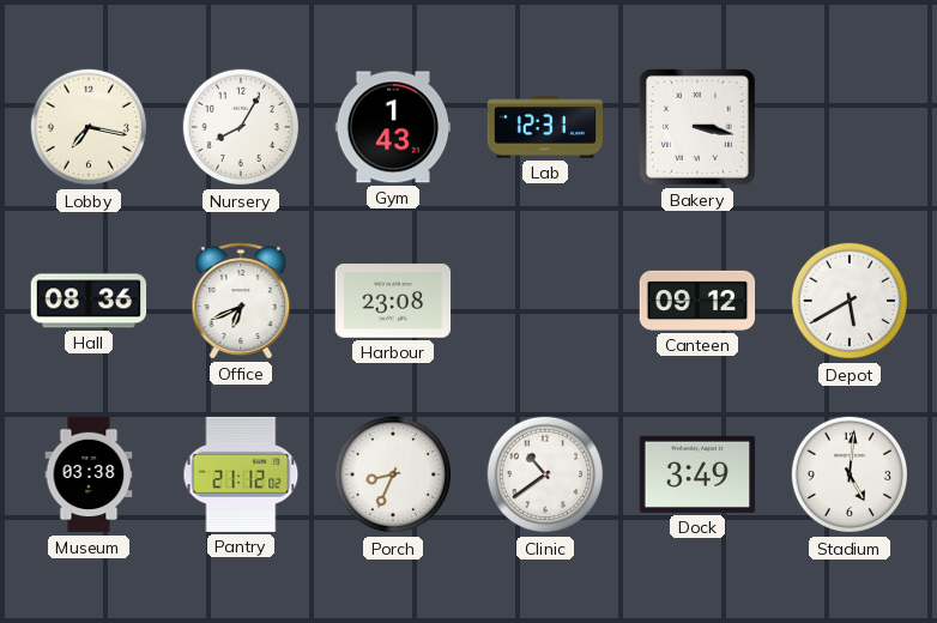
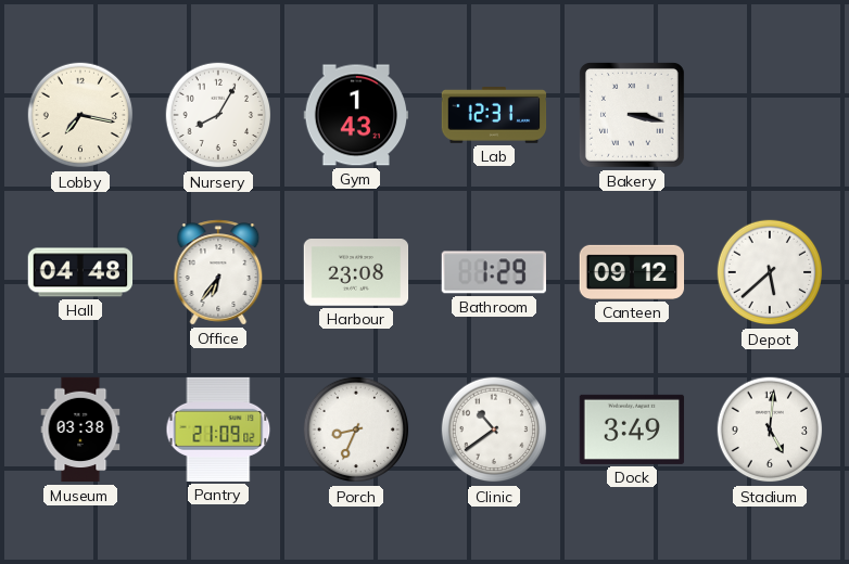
Hall: 08:36 -> 04:48 (80, 272)
Office: 6:41 -> 6:36 (218, 272)
Bathroom: none -> 1:29 (493, 272)
Depot: 5:40 -> 5:38 (770, 272)
Pantry: 21:12 -> 21:09 (218, 430)
